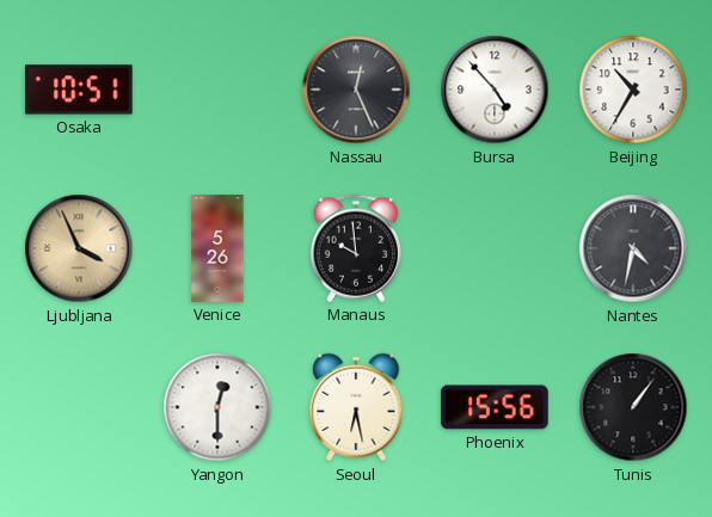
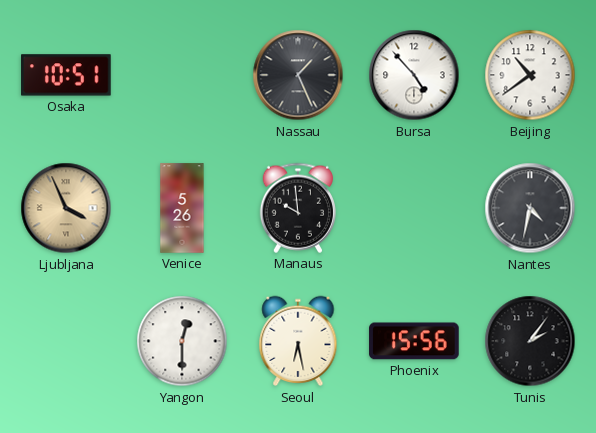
Nassau: 12:26 -> 1:26 (298, 75)
Beijing: 10:35 -> 10:39 (530, 75)
Tunis: 1:06 -> 2:06 (530, 341)
